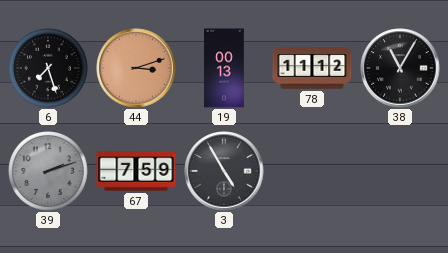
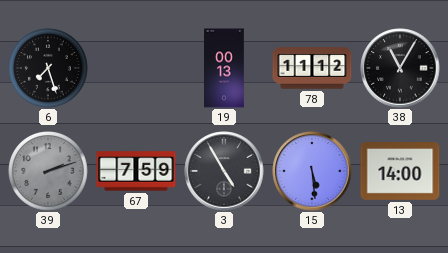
44: 3:12 -> none (136, 68)
15: none -> 5:29 (312, 171)
13: none -> 14:00 (400, 172)
